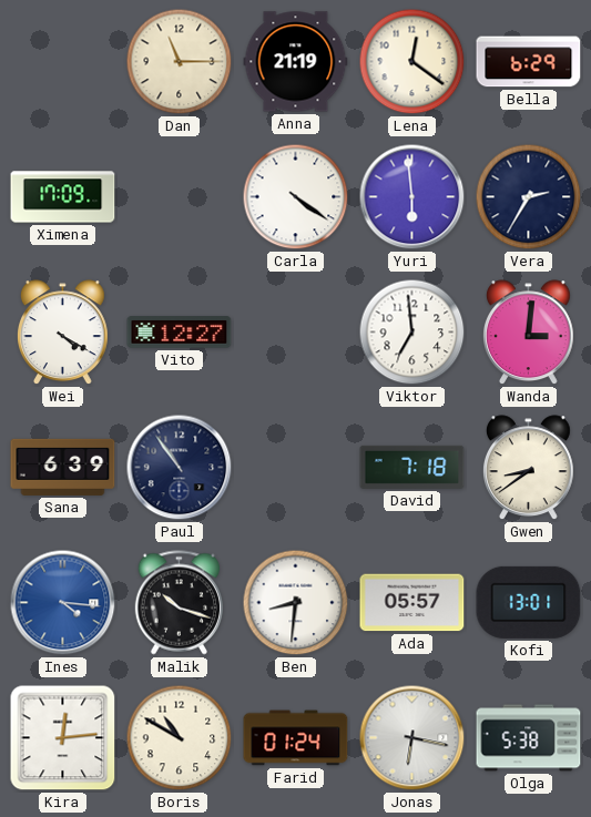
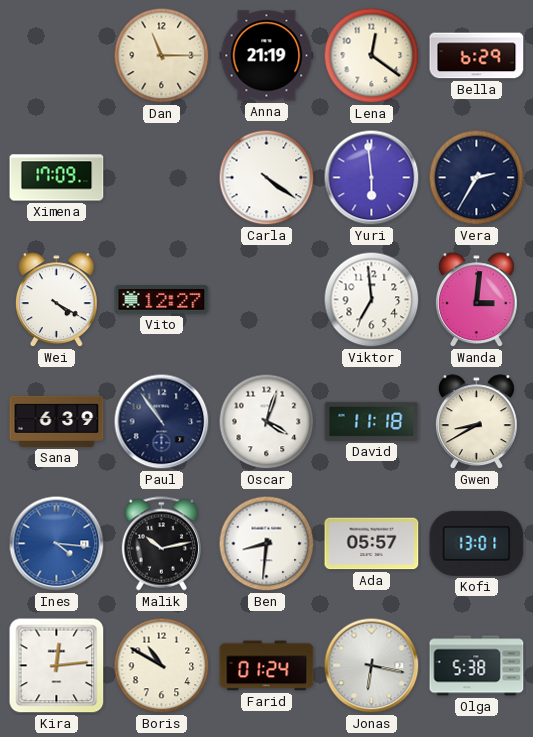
Oscar: none -> 4:03 (267, 422)
David: 7:18 -> 11:18 (372, 421)
Gwen: 8:39 -> 8:40 (476, 422)
Malik: 10:18 -> 10:13 (161, 544)
